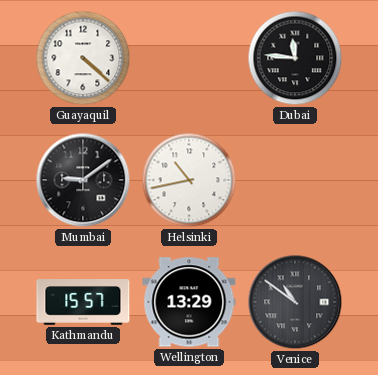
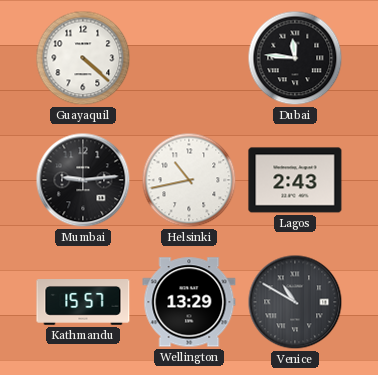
Mumbai: 9:09 -> 9:14 (83, 180)
Lagos: none -> 2:43 (295, 180)
Venice: 10:51 -> 10:50 (295, 302)
